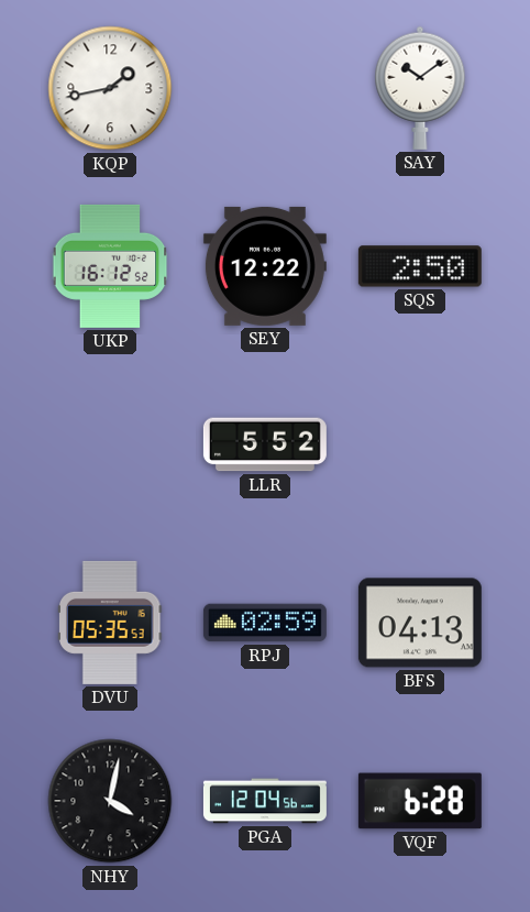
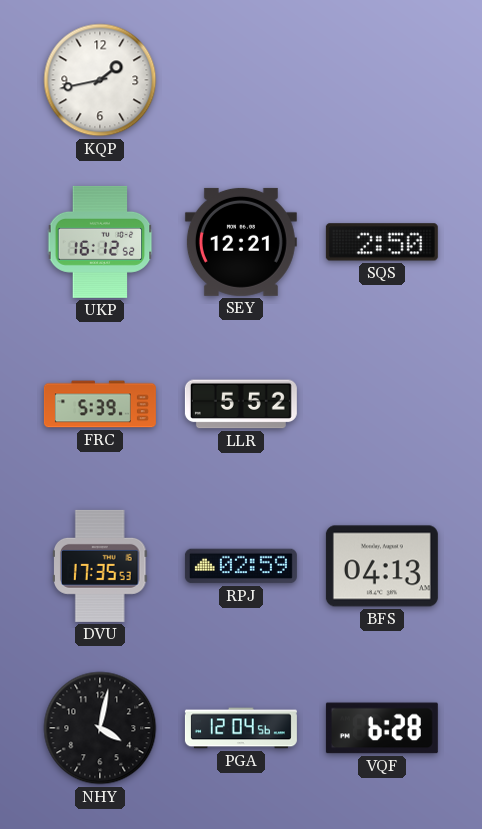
SAY: 10:09 -> none (420, 88)
SEY: 12:22 -> 12:21 (241, 242)
FRC: none -> 5:39 (100, 404)
DVU: 05:35 -> 17:35 (101, 566)
